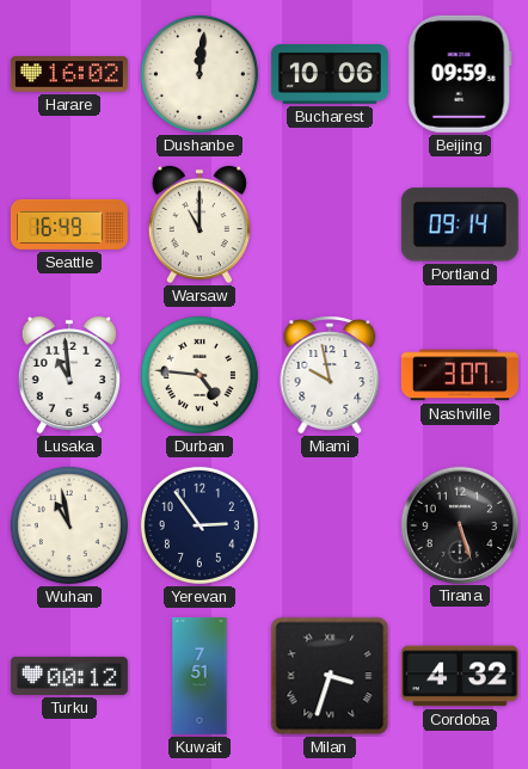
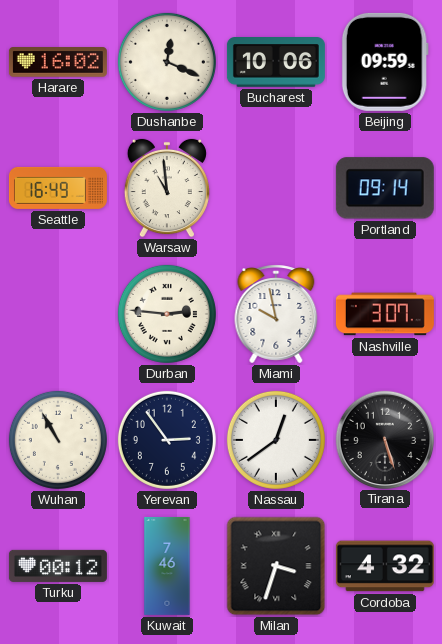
Dushanbe: 12:01 -> 12:19 (167, 62)
Warsaw: 11:00 -> 10:59 (167, 188)
Lusaka: 10:59 -> none (69, 375)
Durban: 4:46 -> 2:46 (167, 314)
Wuhan: 10:58 -> 10:55 (58, 440)
Nassau: none -> 12:39 (276, 440)
Kuwait: 7:51 -> 7:46 (167, 566)
